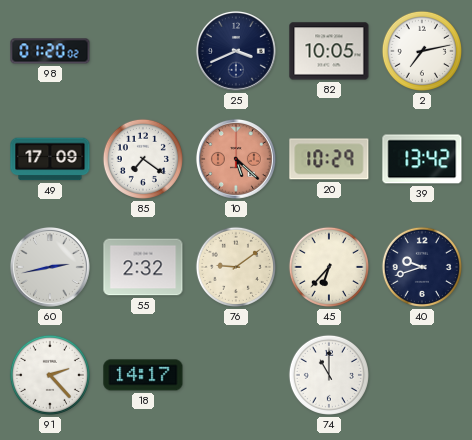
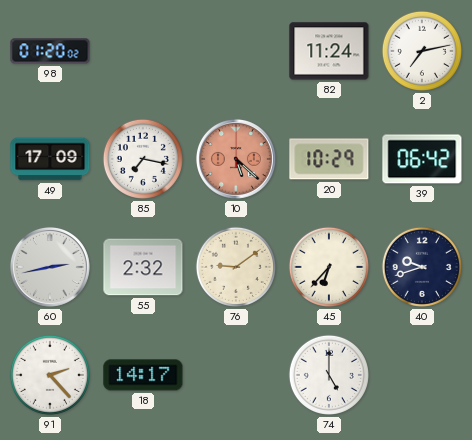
25: 3:41 -> none (236, 51)
82: 10:05 -> 11:24 (329, 51)
85: 7:21 -> 7:17 (143, 159)
39: 13:42 -> 06:42 (422, 159)
74: 11:00 -> 5:00 (329, 375)
